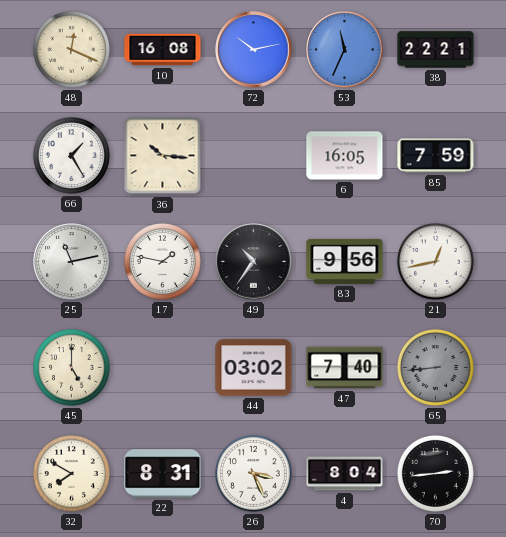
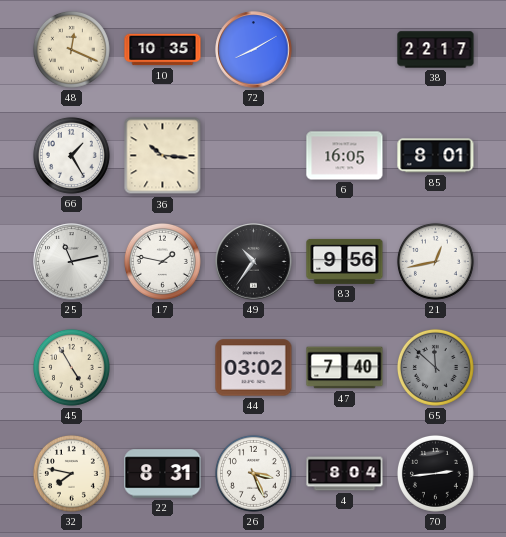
10: 16:08 -> 10:35 (163, 50)
72: 10:13 -> 8:10 (254, 50)
53: 11:34 -> none (345, 50)
38: 22:21 -> 22:17 (436, 50)
85: 7:59 -> 8:01 (436, 156)
45: 5:00 -> 4:55 (71, 367)
65: 8:44 -> 11:52 (435, 367)
32: 7:50 -> 7:47 (71, 473)
